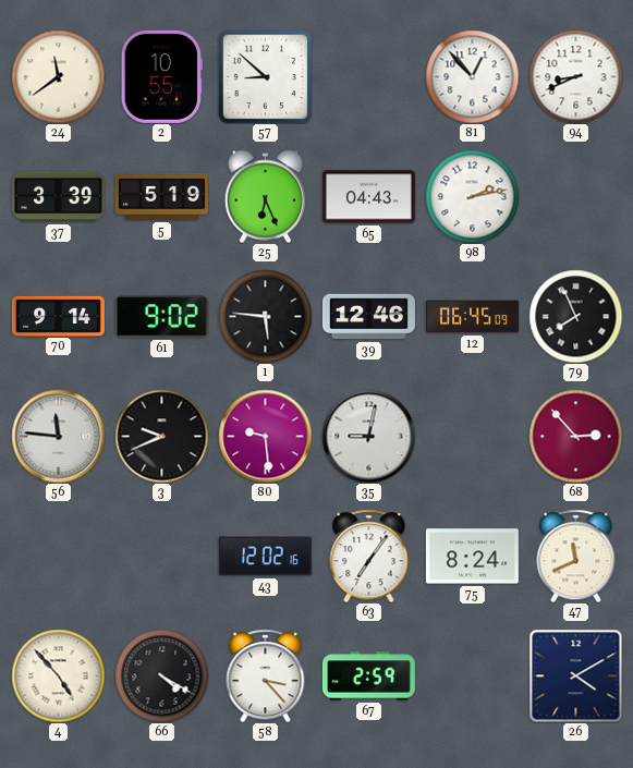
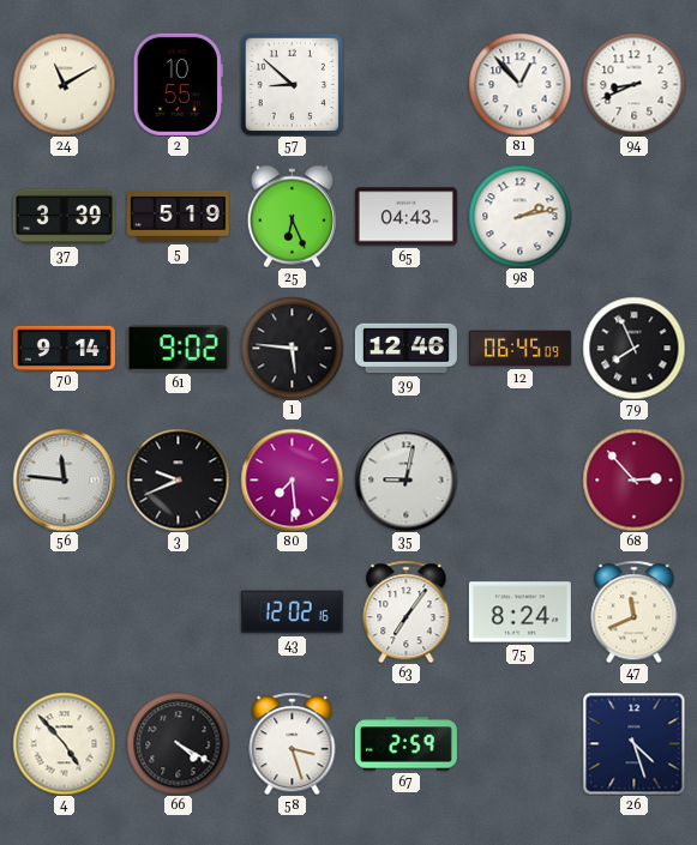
24: 11:39 -> 11:10 (64, 84)
80: 9:29 -> 7:29 (292, 479)
58: 3:23 -> 3:27 (293, 743)
26: 4:10 -> 4:27 (633, 743)
